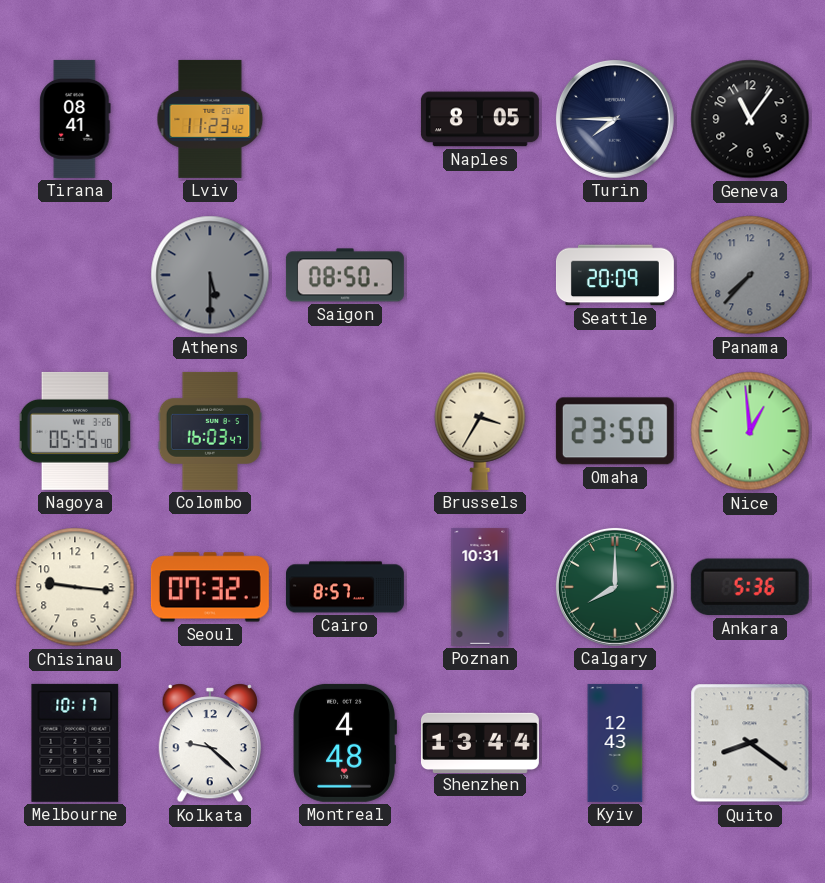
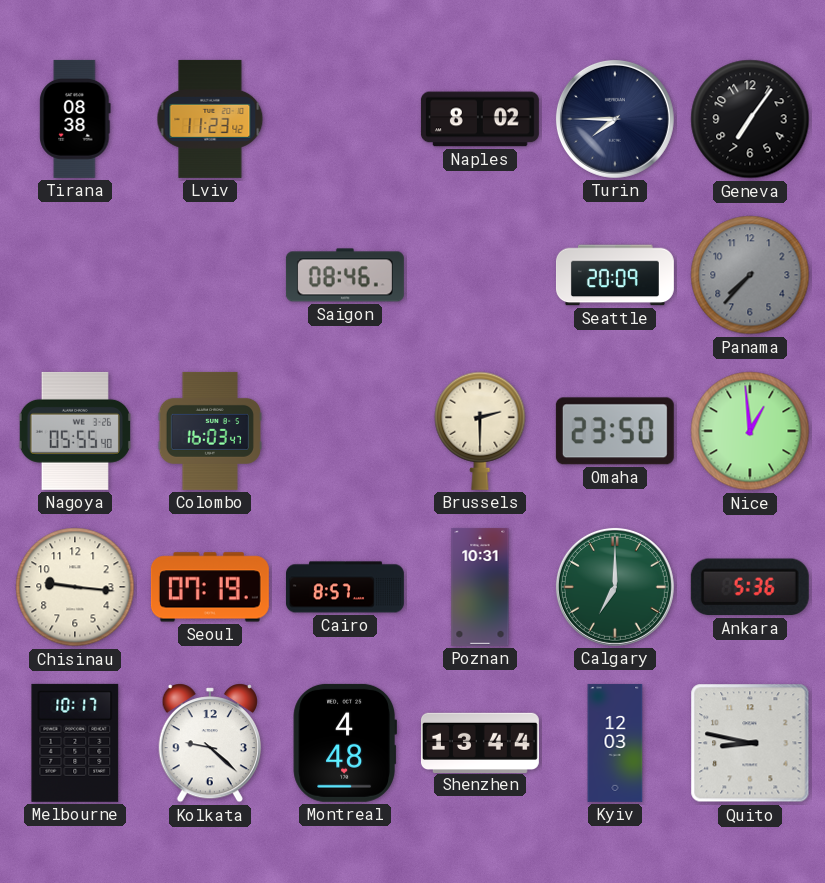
Tirana: 08:41 -> 08:38 (75, 119)
Naples: 8:05 -> 8:02 (480, 119)
Geneva: 11:06 -> 7:06 (750, 119)
Athens: 5:30 -> none (210, 275)
Saigon: 08:50 -> 08:46 (345, 275)
Brussels: 3:35 -> 2:30 (480, 431)
Seoul: 07:32 -> 07:19 (210, 587)
Calgary: 8:00 -> 7:00 (615, 587)
Kyiv: 12:43 -> 12:03 (615, 743)
Quito: 8:21 -> 8:47 (750, 743)
